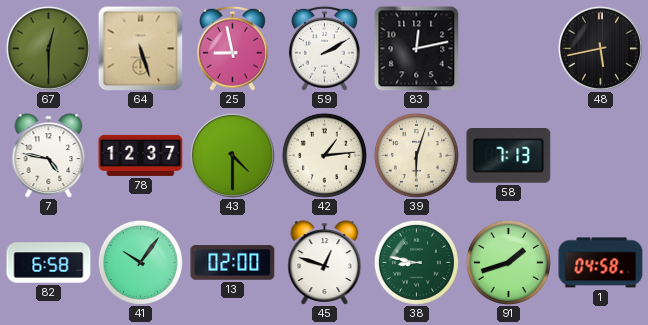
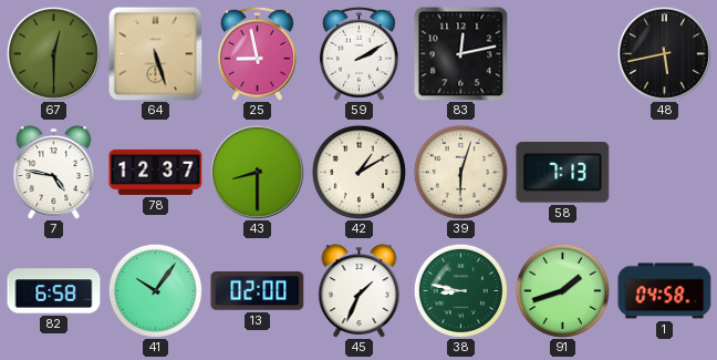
43: 4:30 -> 8:30 (257, 172)
42: 1:14 -> 1:10 (358, 172)
45: 12:48 -> 1:34 (360, 291)
